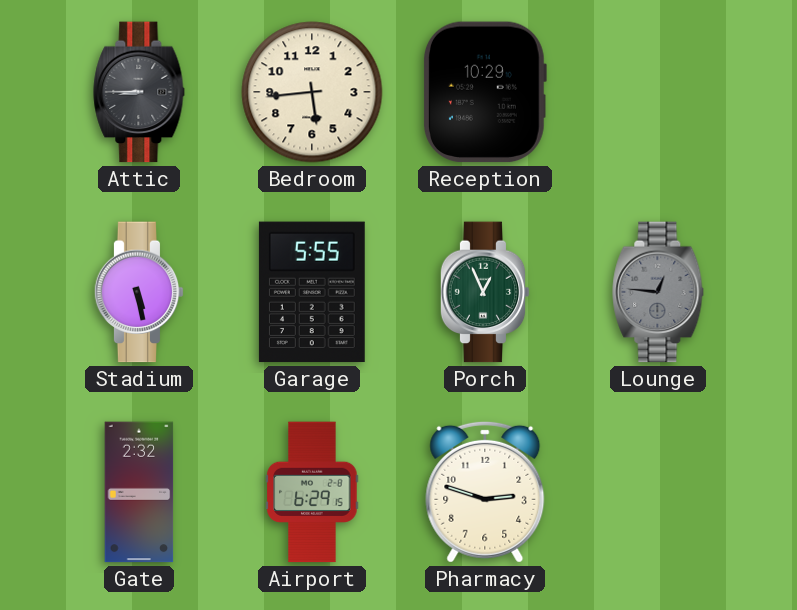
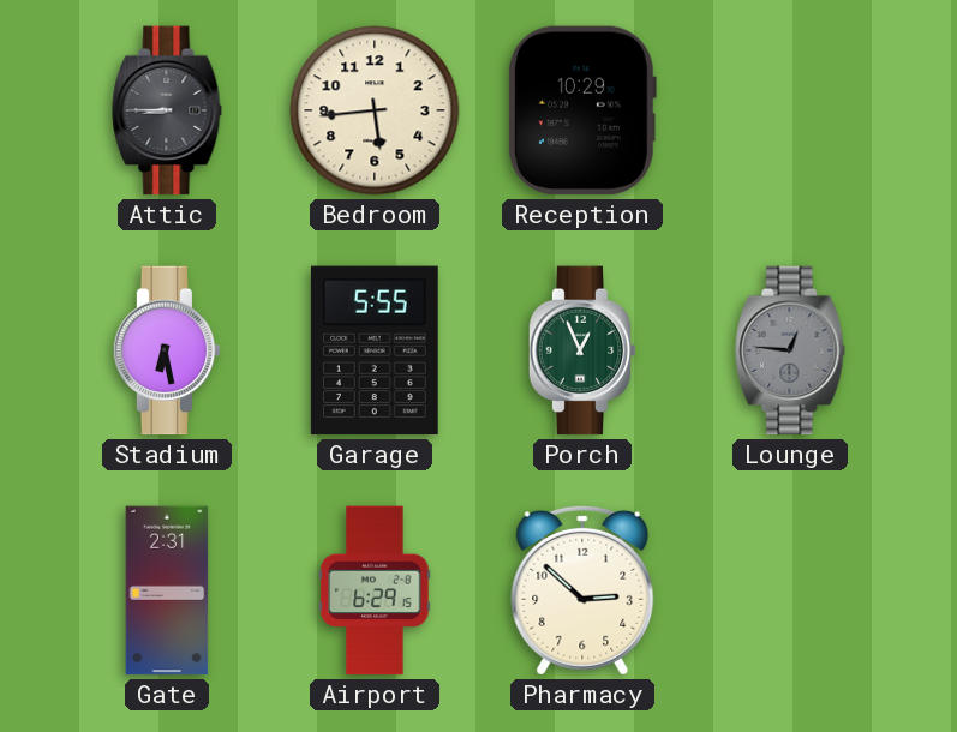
Stadium: 5:28 -> 6:28 (167, 350)
Gate: 2:32 -> 2:31 (167, 590)
Pharmacy: 2:48 -> 2:52 (582, 590)
